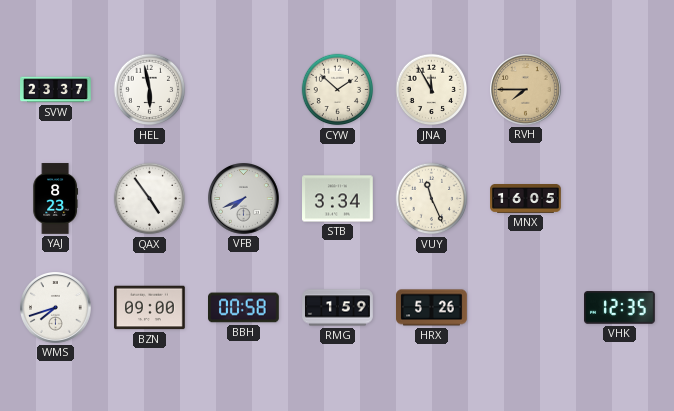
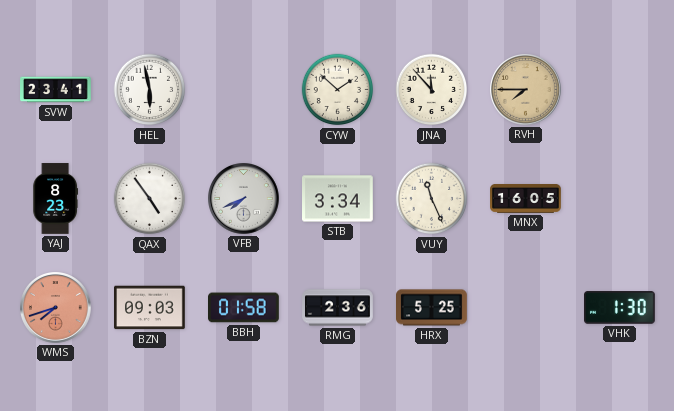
SVW: 23:37 -> 23:41 (56, 90)
JNA: 11:55 -> 11:53 (432, 90)
WMS dial: white -> salmon (56, 308)
BZN: 09:00 -> 09:03 (150, 308)
BBH: 00:58 -> 01:58 (244, 308)
RMG: 1:59 -> 2:36 (338, 308)
HRX: 5:26 -> 5:25 (432, 308)
VHK: 12:35 -> 1:30 (620, 308)
